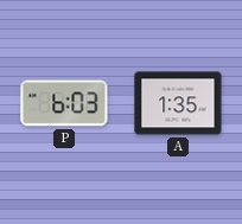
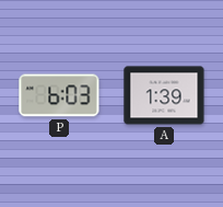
A: 1:35 -> 1:39 (164, 95)
